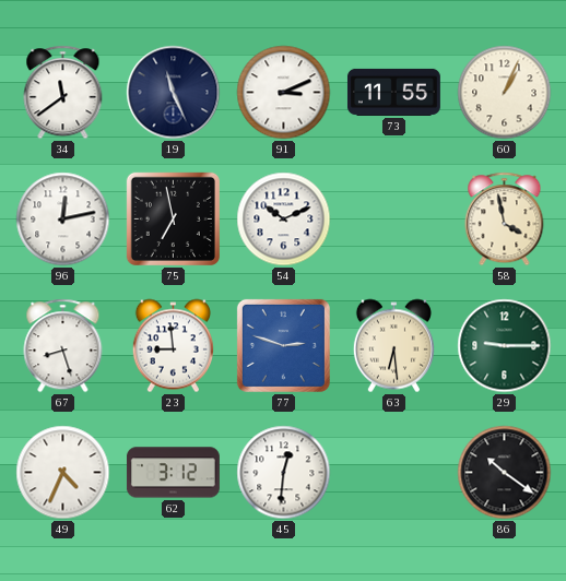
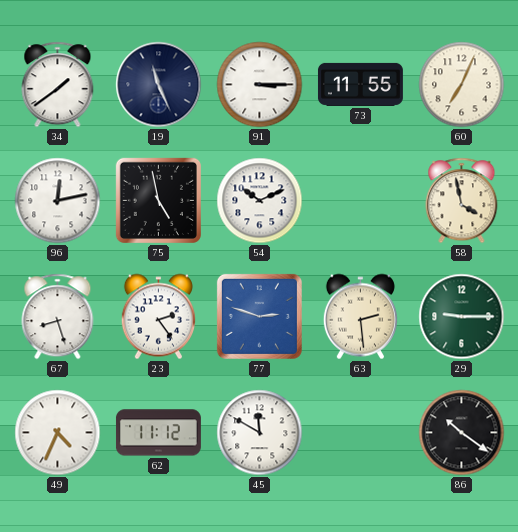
34: 11:39 -> 1:39 (58, 85)
91: 3:11 -> 3:15 (260, 85)
60: 1:04 -> 7:04 (462, 85)
75: 6:58 -> 4:58 (158, 200)
23: 8:59 -> 2:24 (158, 317)
63: 6:29 -> 2:29 (360, 317)
62: 3:12 -> 11:12 (158, 433)
45: 12:31 -> 11:50 (260, 433)
